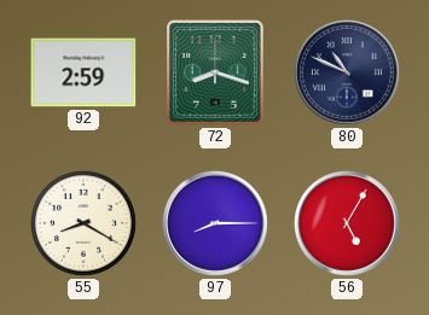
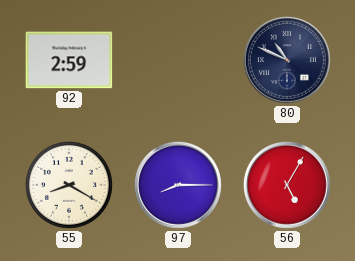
72: 8:18 -> none (215, 72)
